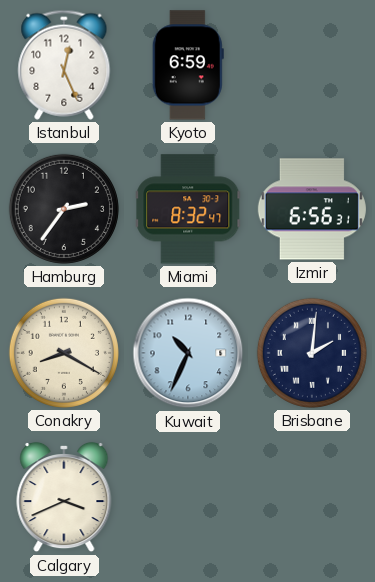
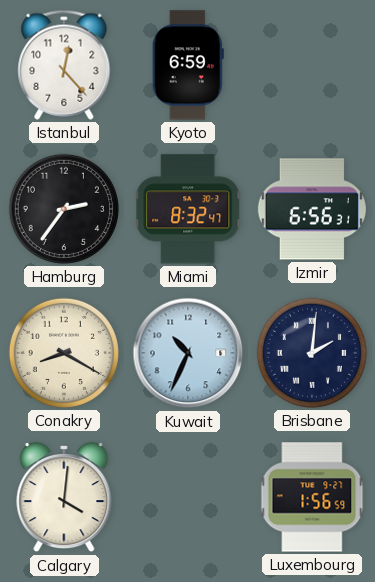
Istanbul: 12:26 -> 12:23 (64, 65)
Calgary: 3:41 -> 4:01 (64, 497)
Luxembourg: none -> 1:56 (312, 497)
